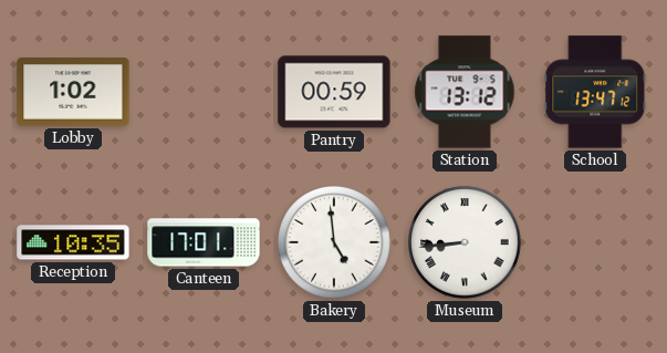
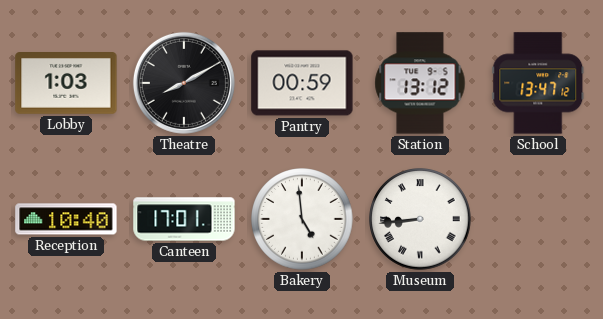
Lobby: 1:02 -> 1:03 (66, 84)
Theatre: none -> 8:10 (184, 83)
Reception: 10:35 -> 10:40 (66, 219)
